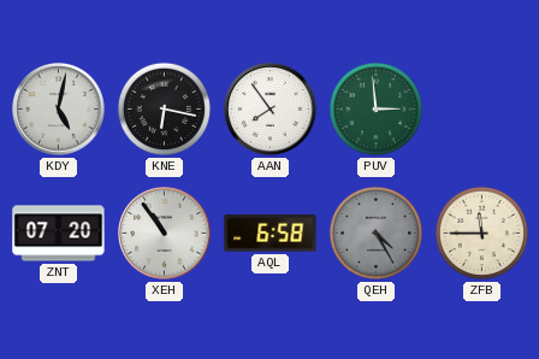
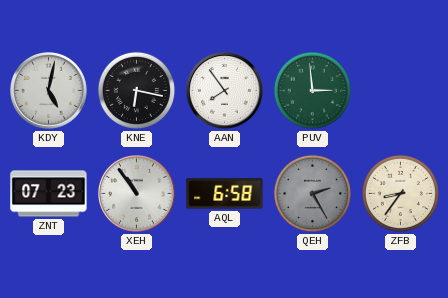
ZNT: 07:20 -> 07:23 (49, 194)
QEH: 4:25 -> 2:25 (312, 193)
ZFB: 11:45 -> 8:36 (400, 193)
